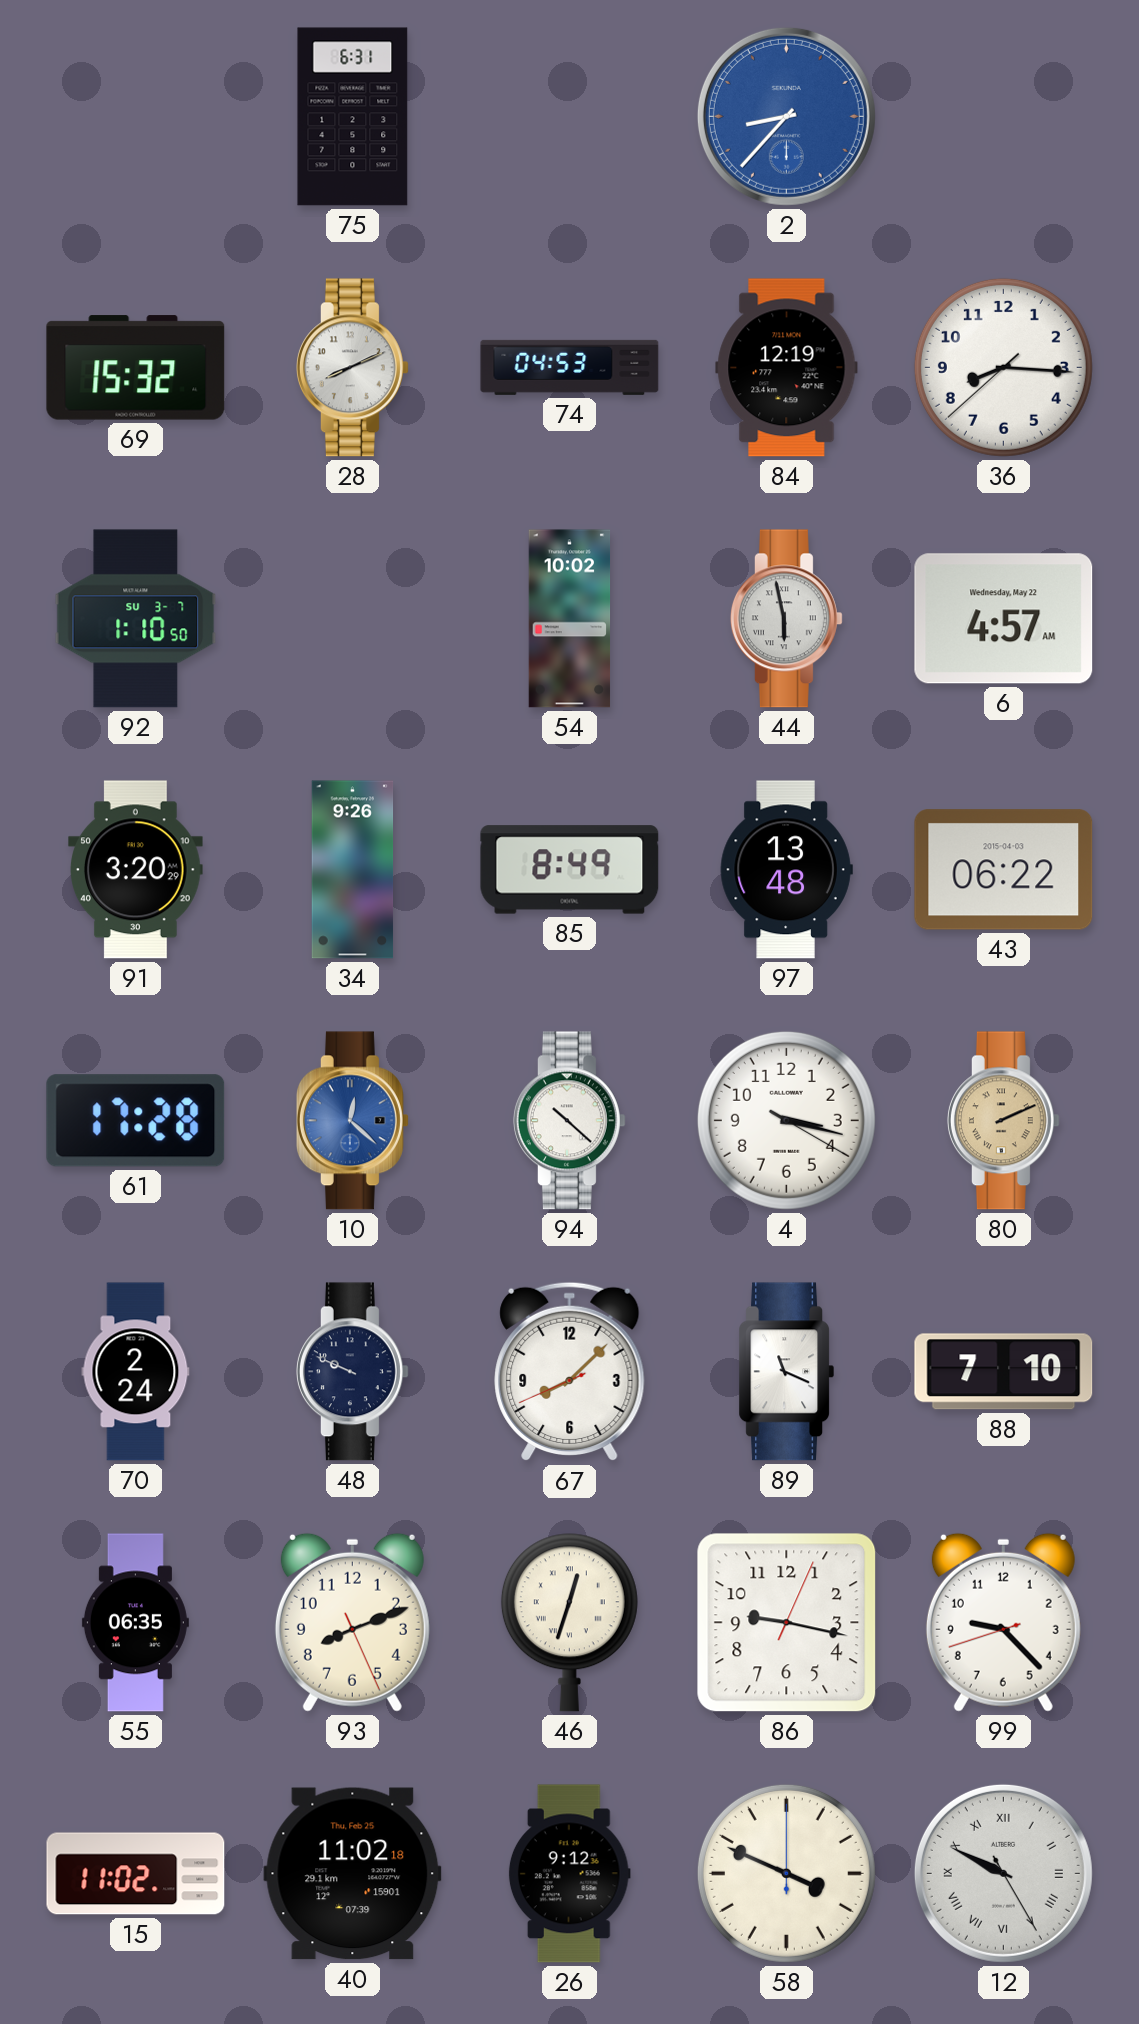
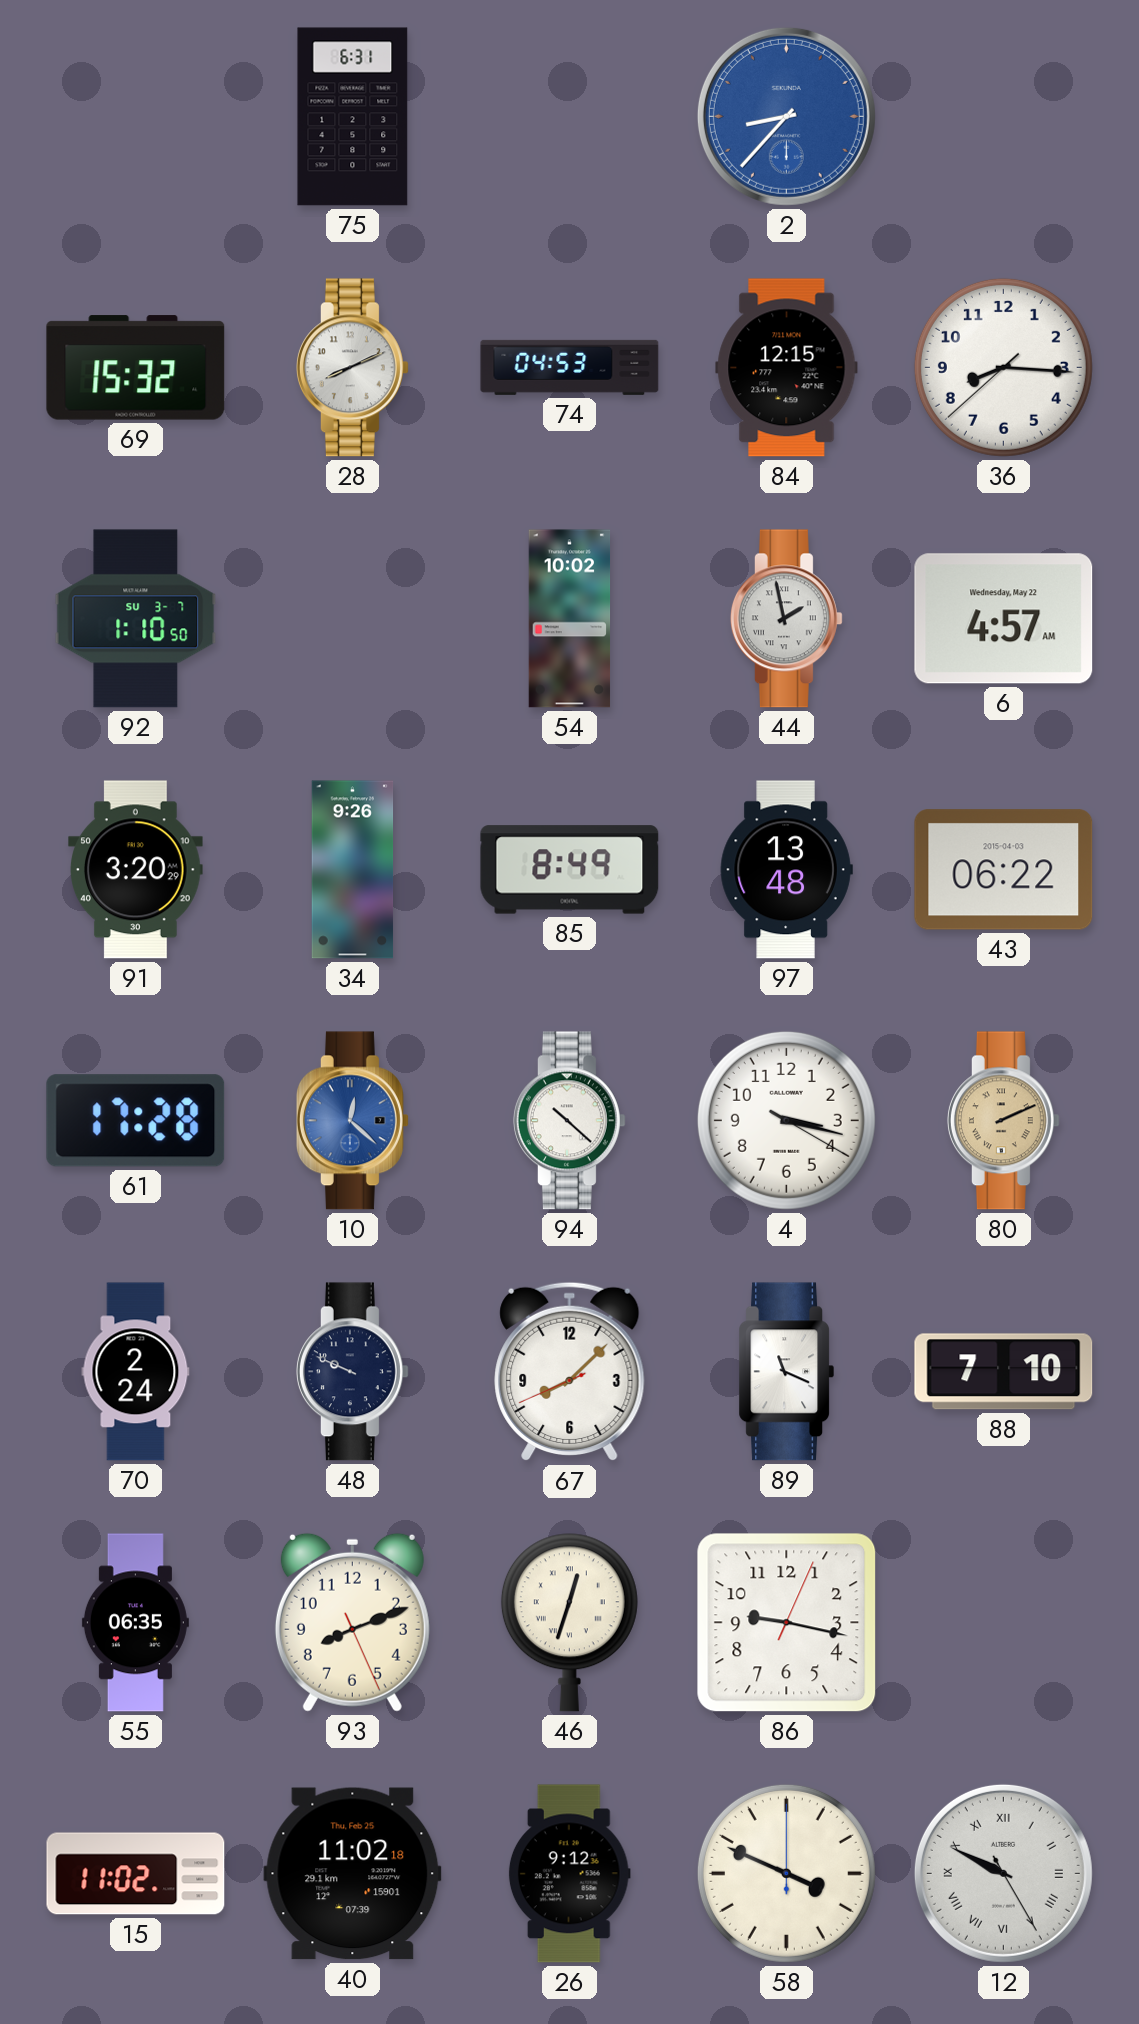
84: 12:19 -> 12:15 (787, 368)
44: 5:58 -> 1:58 (786, 619)
99: 9:22 -> none (1003, 1622)
